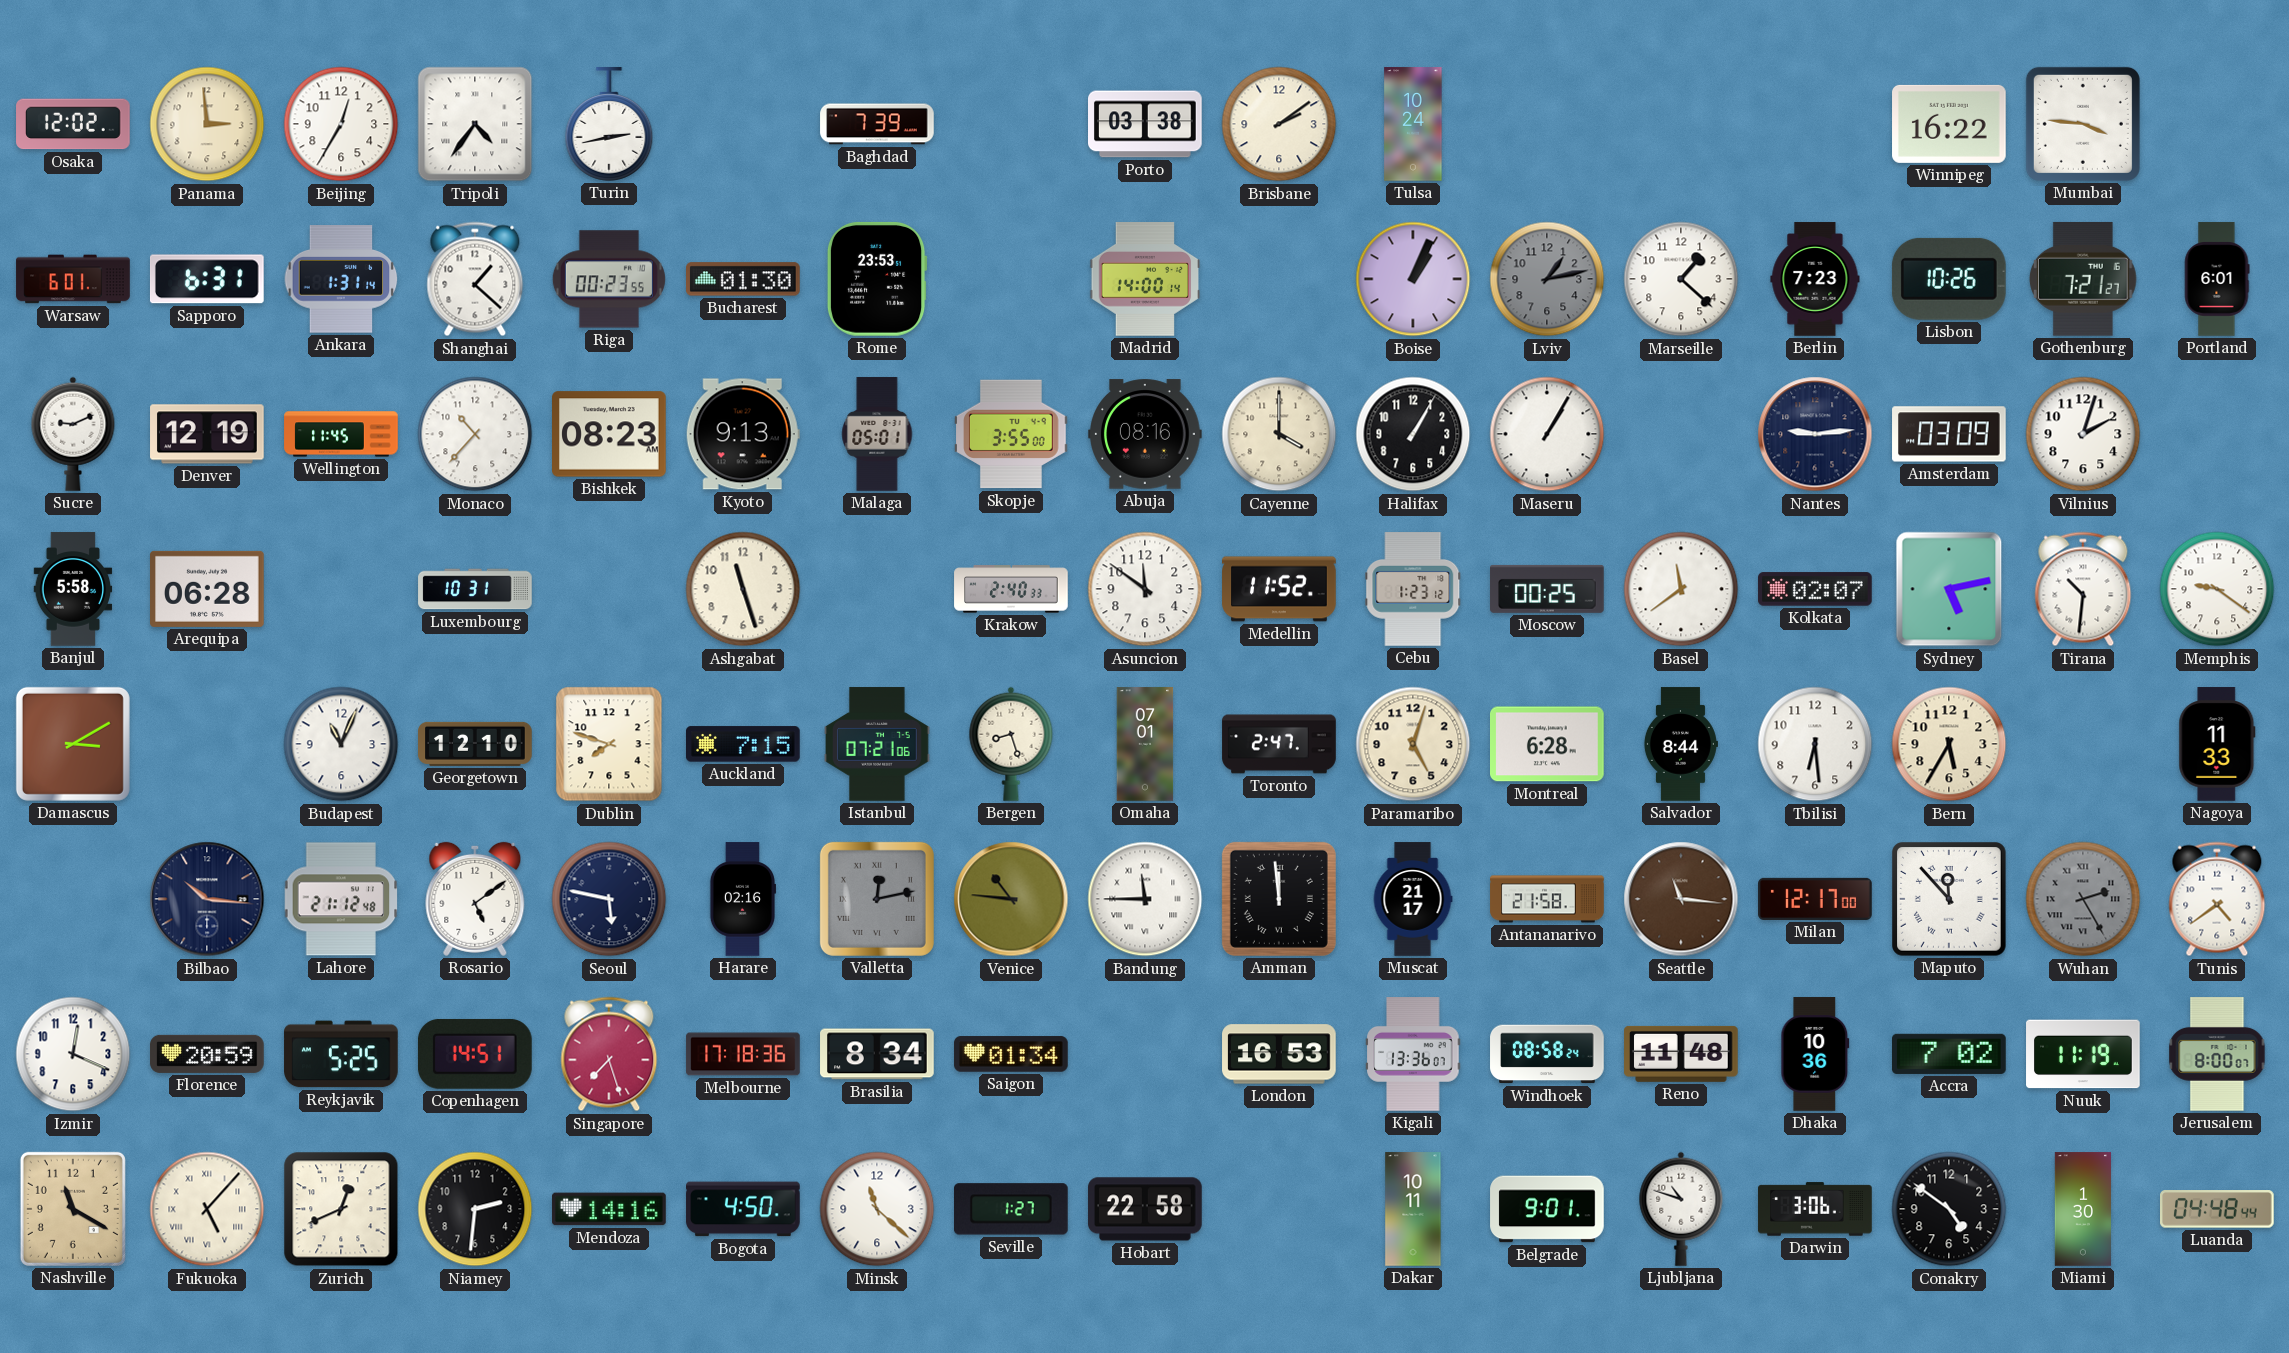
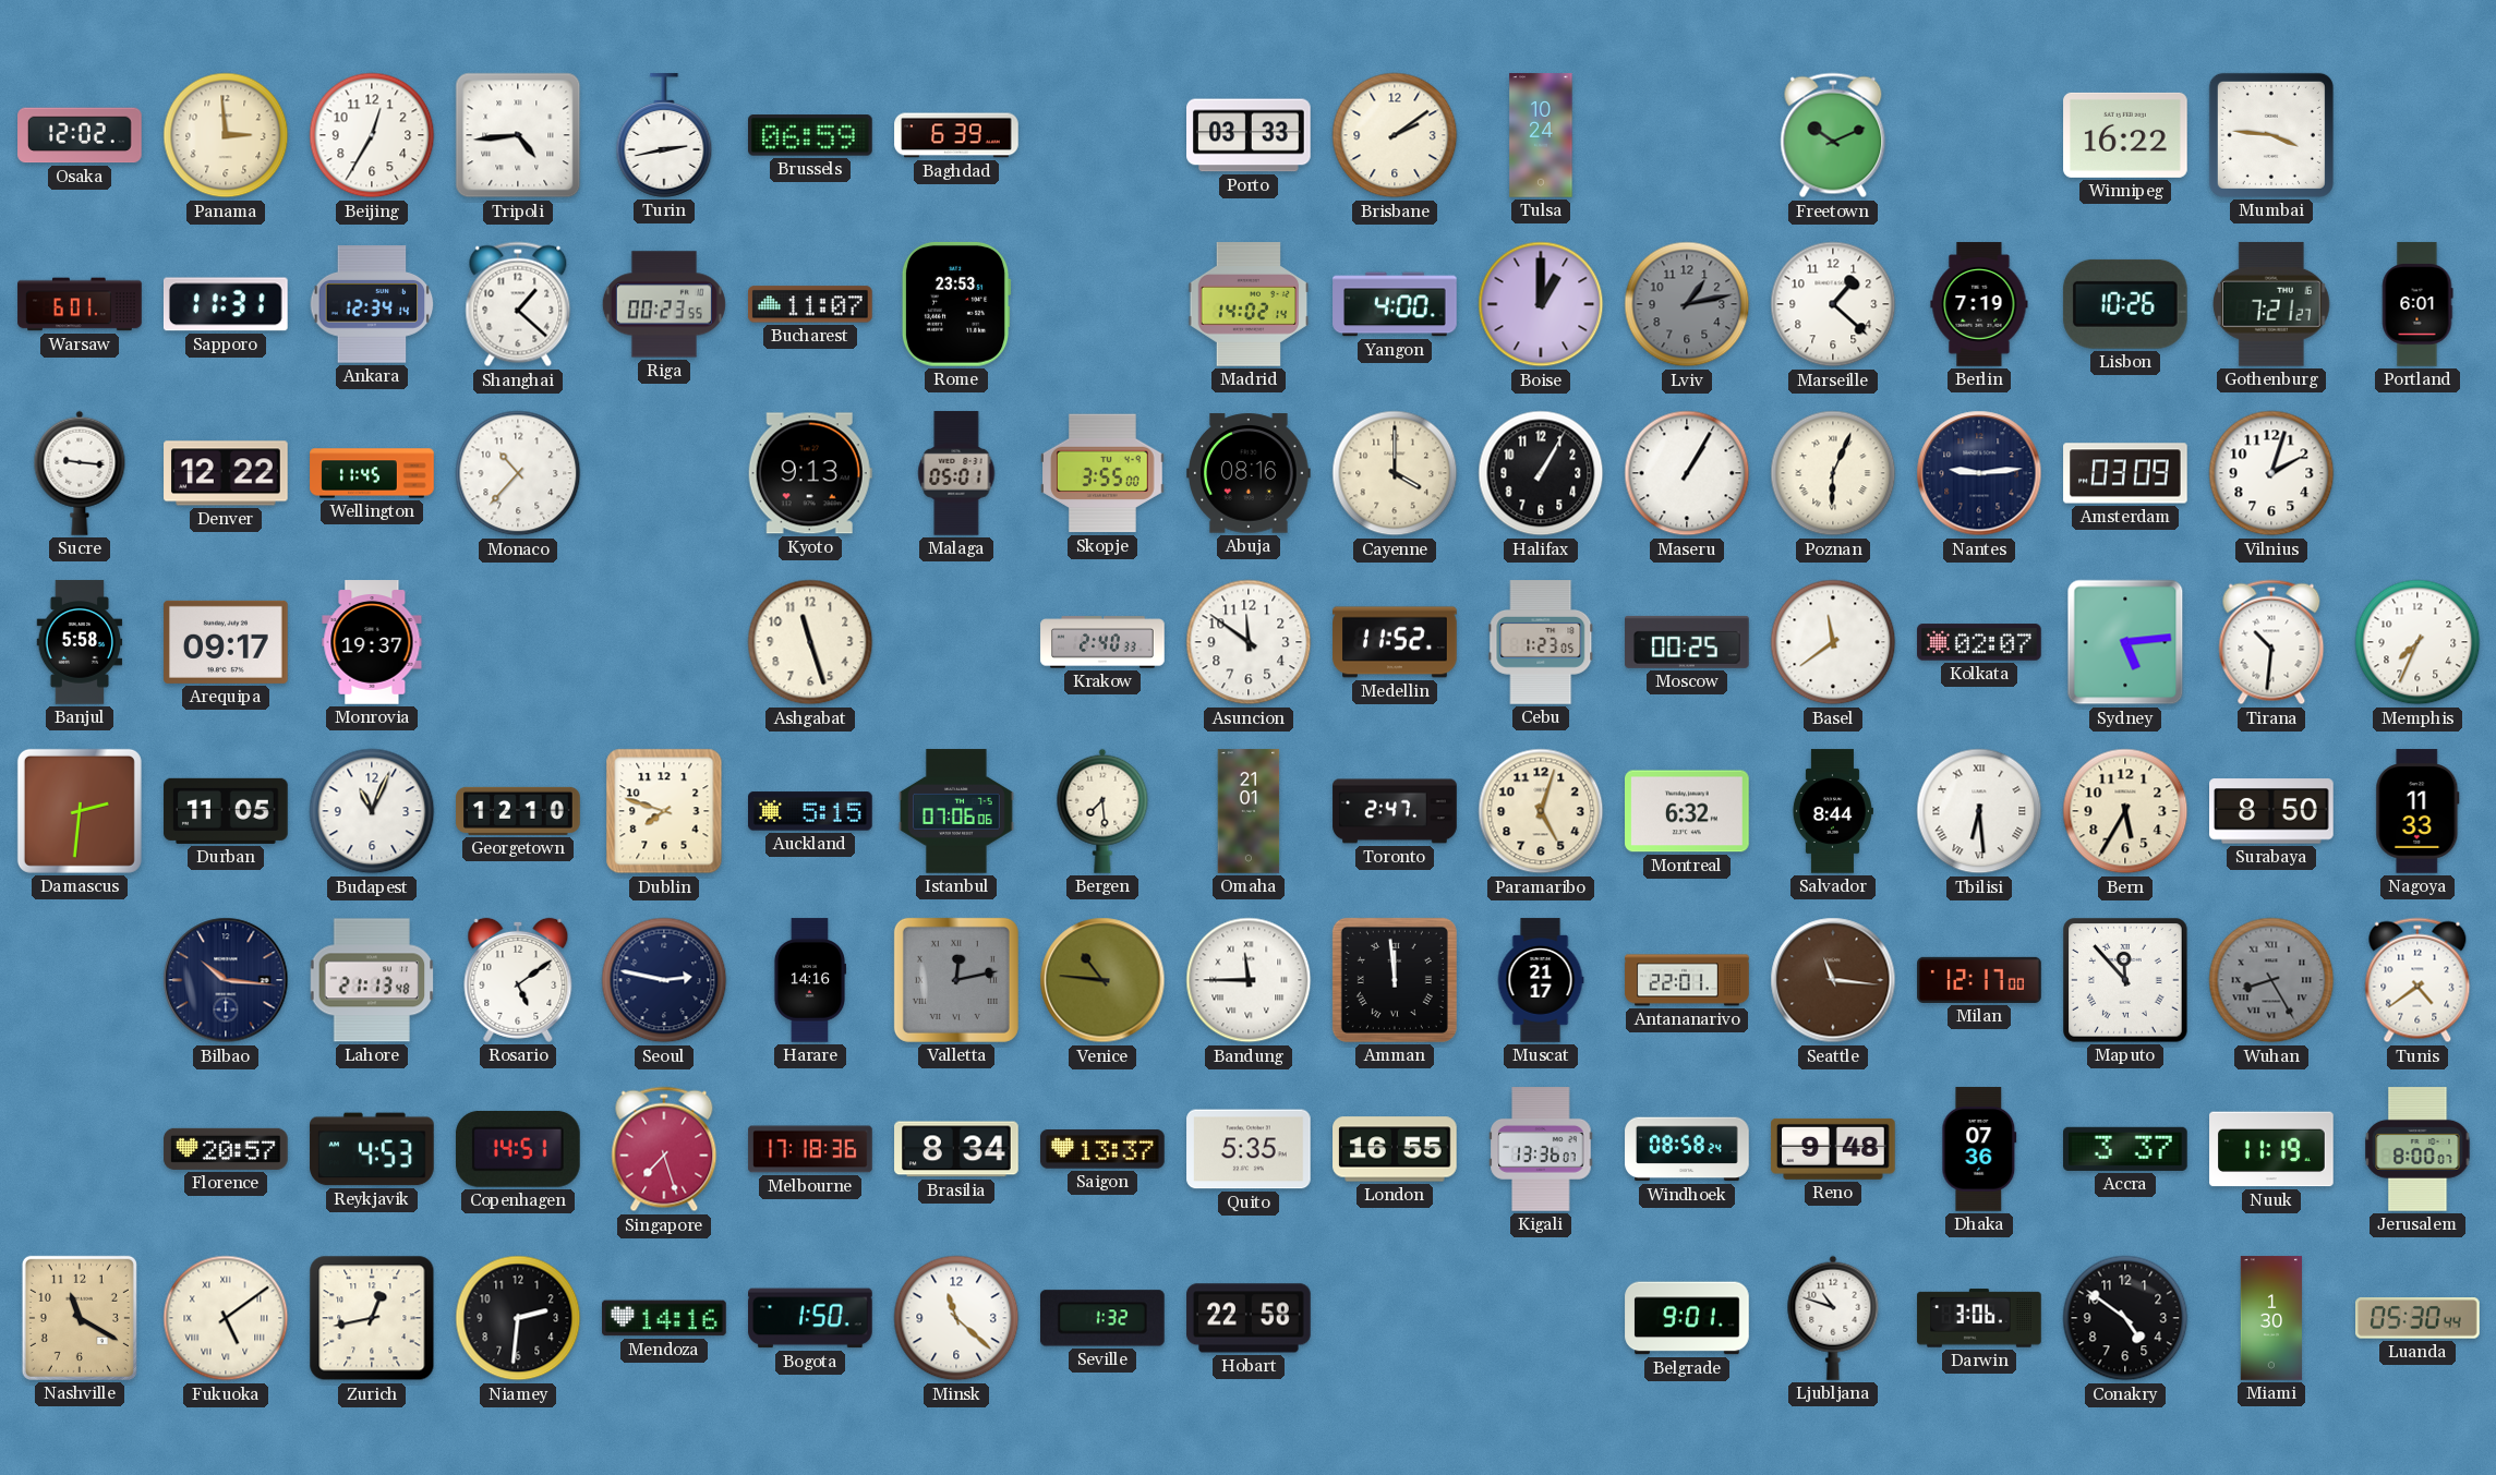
Tripoli: 4:36 -> 4:44 (518, 135)
Brussels: none -> 06:59 (811, 135)
Baghdad: 7:39 -> 6:39 (956, 135)
Porto: 03:38 -> 03:33 (1250, 135)
Freetown: none -> 10:11 (1833, 135)
Sapporo: 6:31 -> 11:31 (226, 304)
Ankara: 1:31 -> 12:34 (372, 304)
Bucharest: 01:30 -> 11:07 (811, 304)
Madrid: 14:00 -> 14:02 (1249, 304)
Yangon: none -> 4:00 (1395, 304)
Boise: 1:04 -> 1:00 (1541, 304)
Berlin: 7:23 -> 7:19 (1979, 304)
Sucre: 9:11 -> 9:16 (80, 473)
Denver: 12:19 -> 12:22 (226, 473)
Bishkek: 08:23 -> none (610, 434)
Poznan: none -> 6:04 (1833, 473)
Arequipa: 06:28 -> 09:17 (226, 642)
Monrovia: none -> 19:37 (372, 642)
Luxembourg: 10:31 -> none (475, 589)
Cebu: 1:23:12 -> 1:23:05 (1541, 642)
Sydney: 5:13 -> 5:14 (2125, 642)
Memphis: 9:21 -> 7:34 (2417, 642)
Damascus: 3:10 -> 2:31 (80, 811)
Durban: none -> 11:05 (226, 811)
Auckland: 7:15 -> 5:15 (811, 811)
Istanbul: 07:21 -> 07:06 (956, 811)
Bergen: 8:27 -> 7:29 (1102, 811)
Omaha: 07:01 -> 21:01 (1249, 811)
Montreal: 6:28 -> 6:32 (1688, 811)
Tbilisi numerals: Arabic -> Roman (1979, 811)
Surabaya: none -> 8:50 (2272, 811)
Lahore: 21:12 -> 21:13 (372, 980)
Seoul: 5:47 -> 2:47 (664, 980)
Harare: 02:16 -> 14:16 (809, 980)
Antananarivo: 21:58 -> 22:01 (1687, 980)
Wuhan: 2:25 -> 8:25 (2271, 980)
Izmir: 12:19 -> none (73, 1054)
Florence: 20:59 -> 20:57 (226, 1149)
Reykjavik: 5:25 -> 4:53 (372, 1149)
Saigon: 01:34 -> 13:37 (1102, 1149)
Quito: none -> 5:35 (1249, 1149)
London: 16:53 -> 16:55 (1395, 1149)
Reno: 11:48 -> 9:48 (1833, 1149)
Dhaka: 10:36 -> 07:36 (1979, 1149)
Accra: 7:02 -> 3:37 (2126, 1149)
Fukuoka: 5:07 -> 5:09 (226, 1318)
Zurich: 12:41 -> 12:43 (372, 1318)
Bogota: 4:50 -> 1:50 (810, 1318)
Seville: 1:27 -> 1:32 (1104, 1318)
Dakar: 10:11 -> none (1413, 1209)
Luanda: 04:48 -> 05:30 (2419, 1318)
